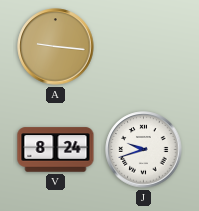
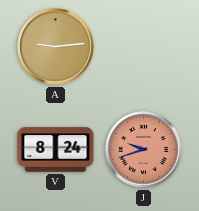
A: 9:16 -> 9:14 (56, 47)
J dial: white -> salmon (144, 150)
